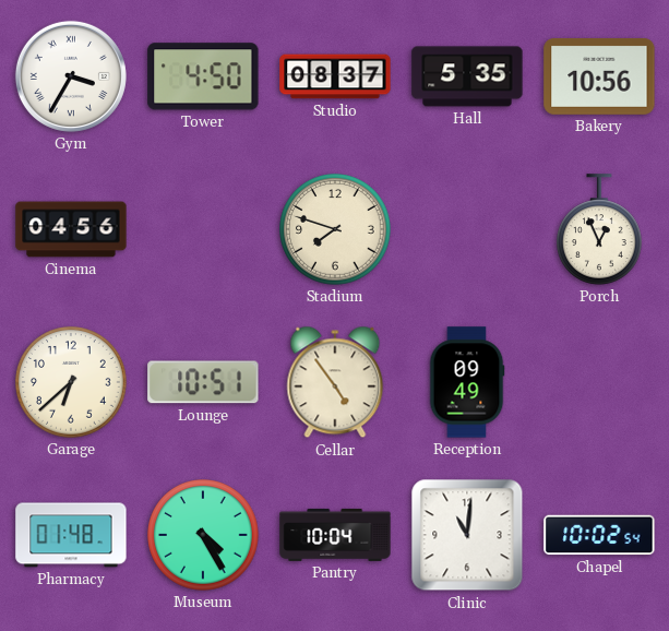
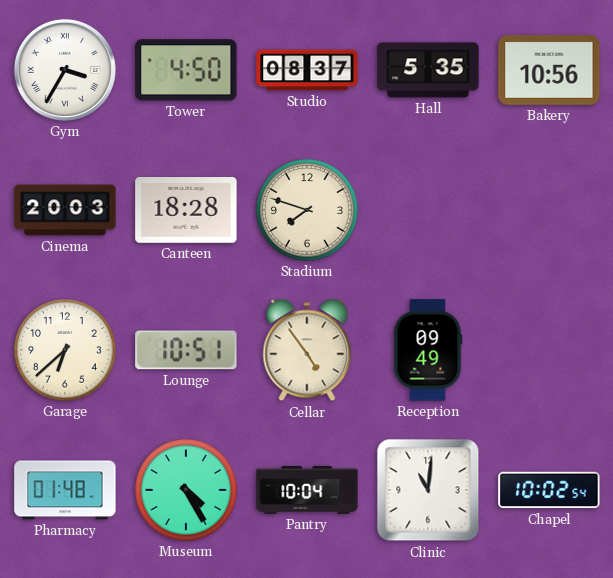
Cinema: 04:56 -> 20:03 (65, 210)
Canteen: none -> 18:28 (186, 211)
Porch: 12:56 -> none (600, 229)
